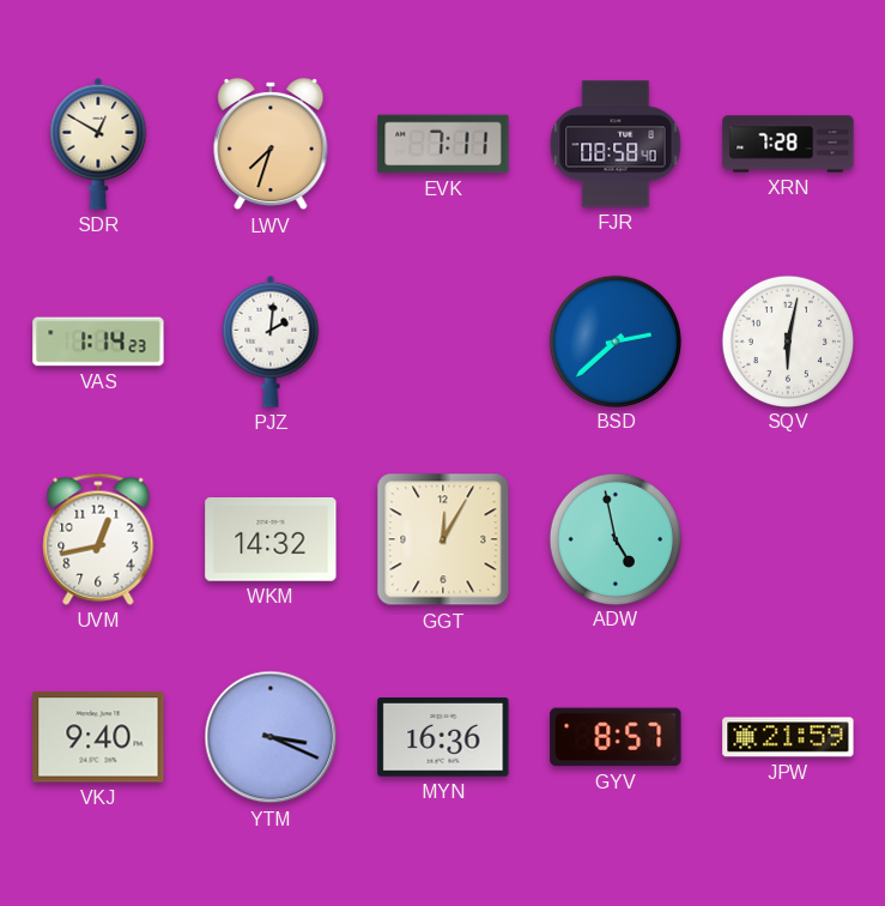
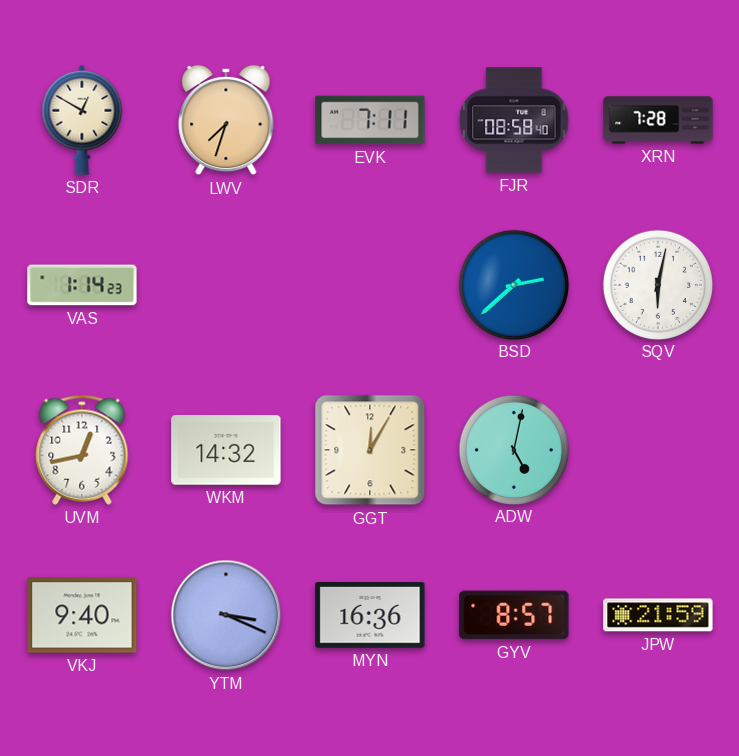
PJZ: 2:01 -> none (271, 342)
ADW: 4:58 -> 5:02 (513, 449)
